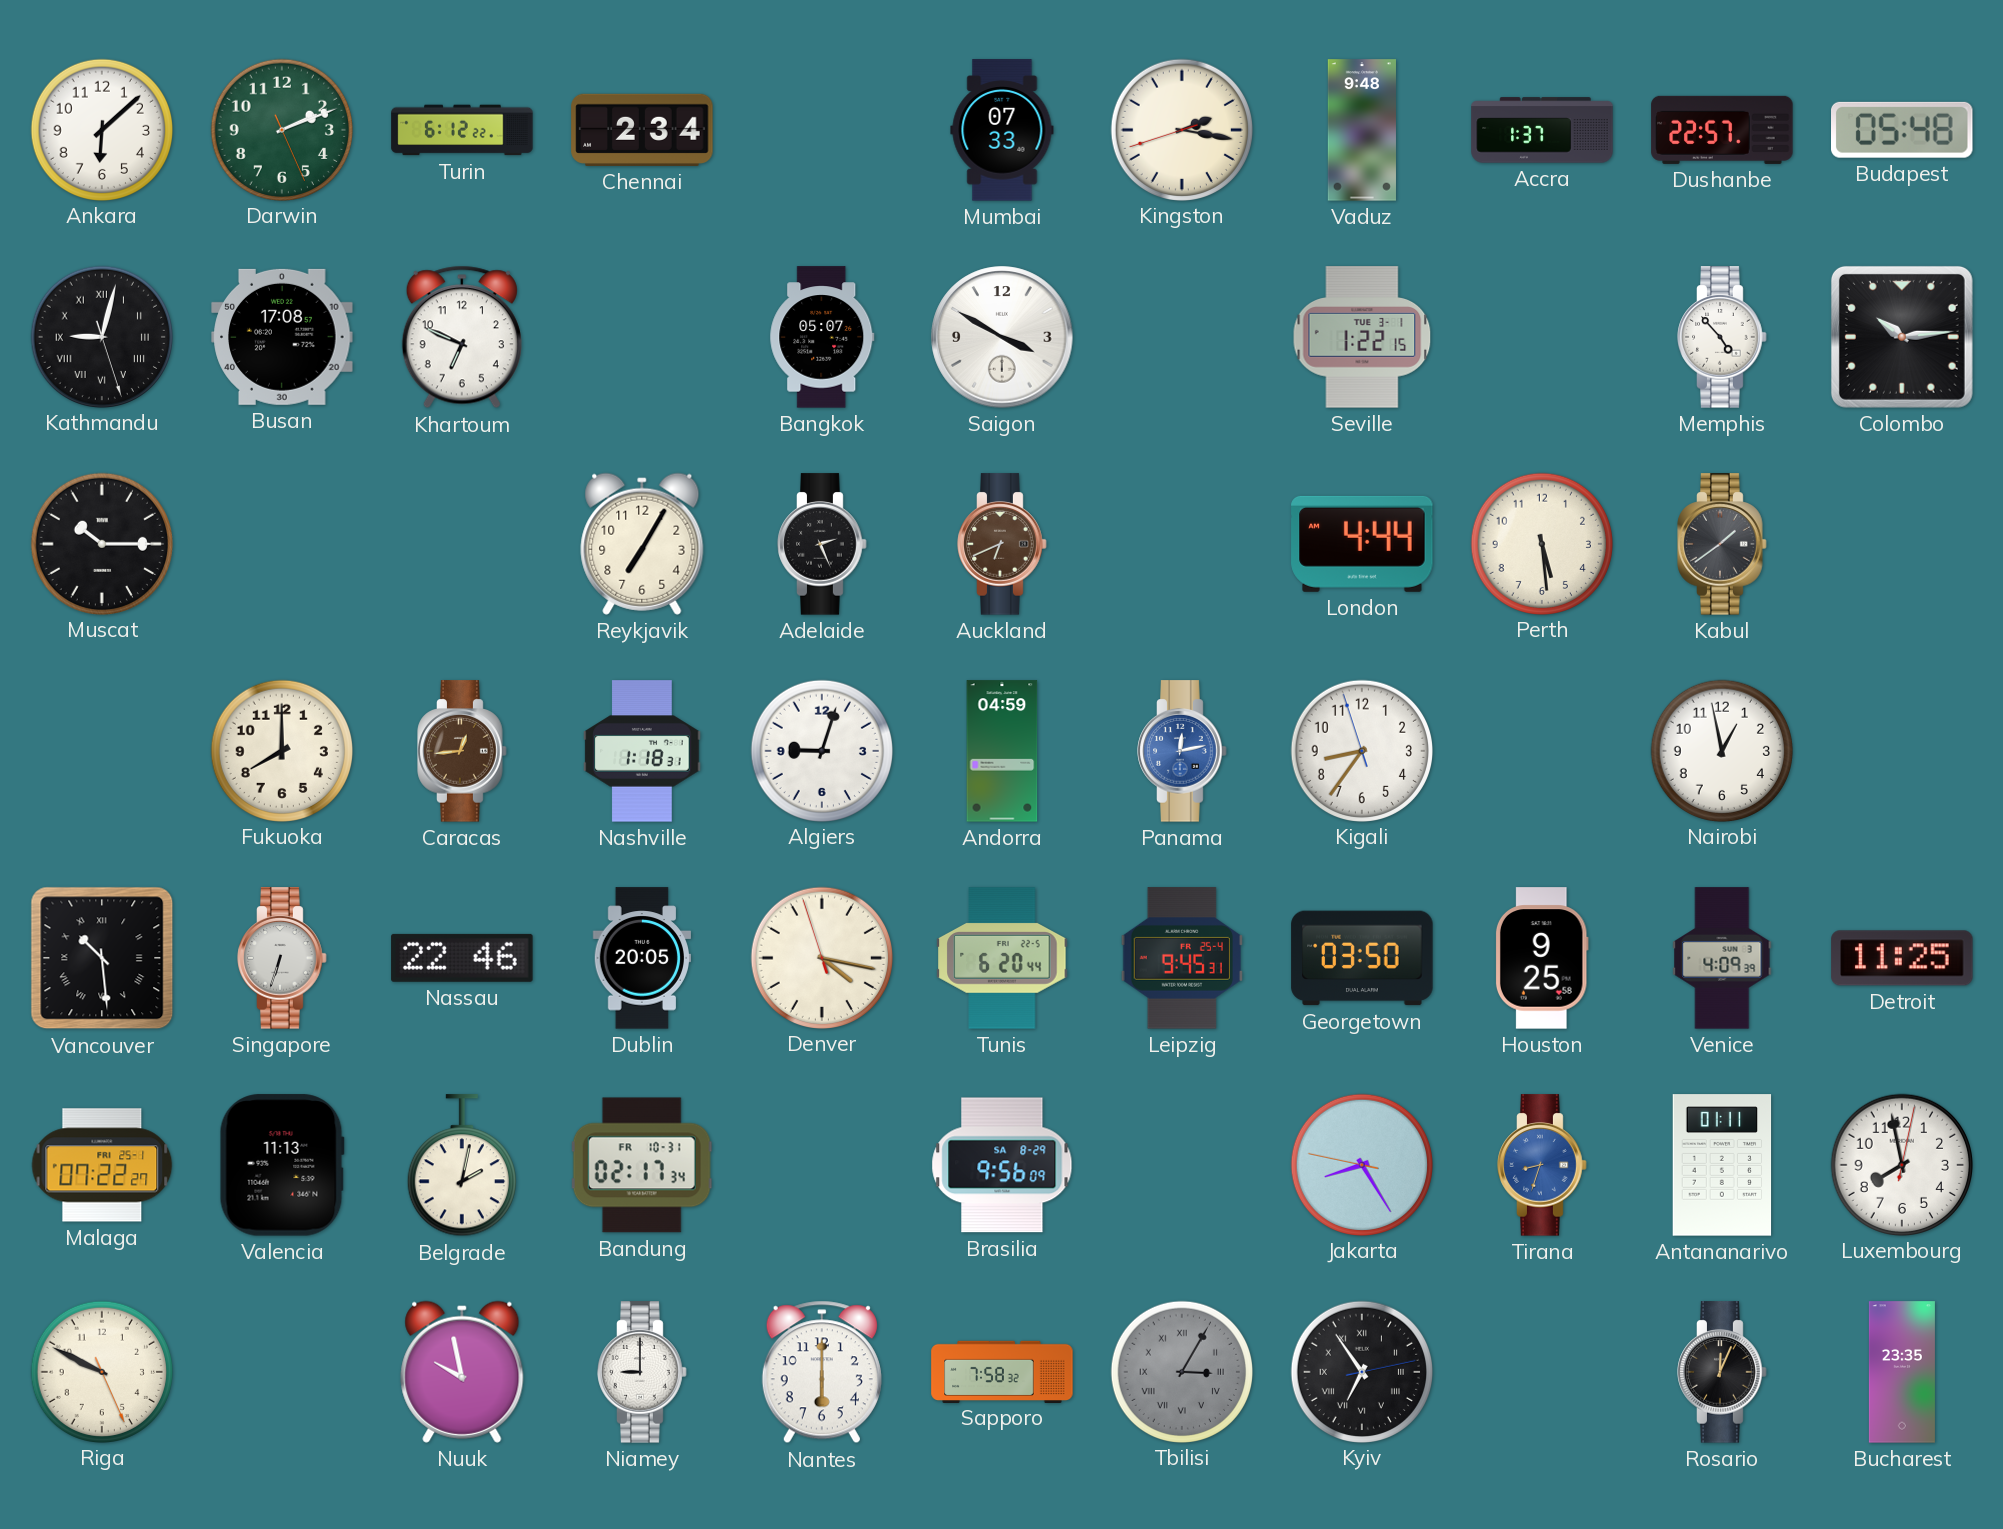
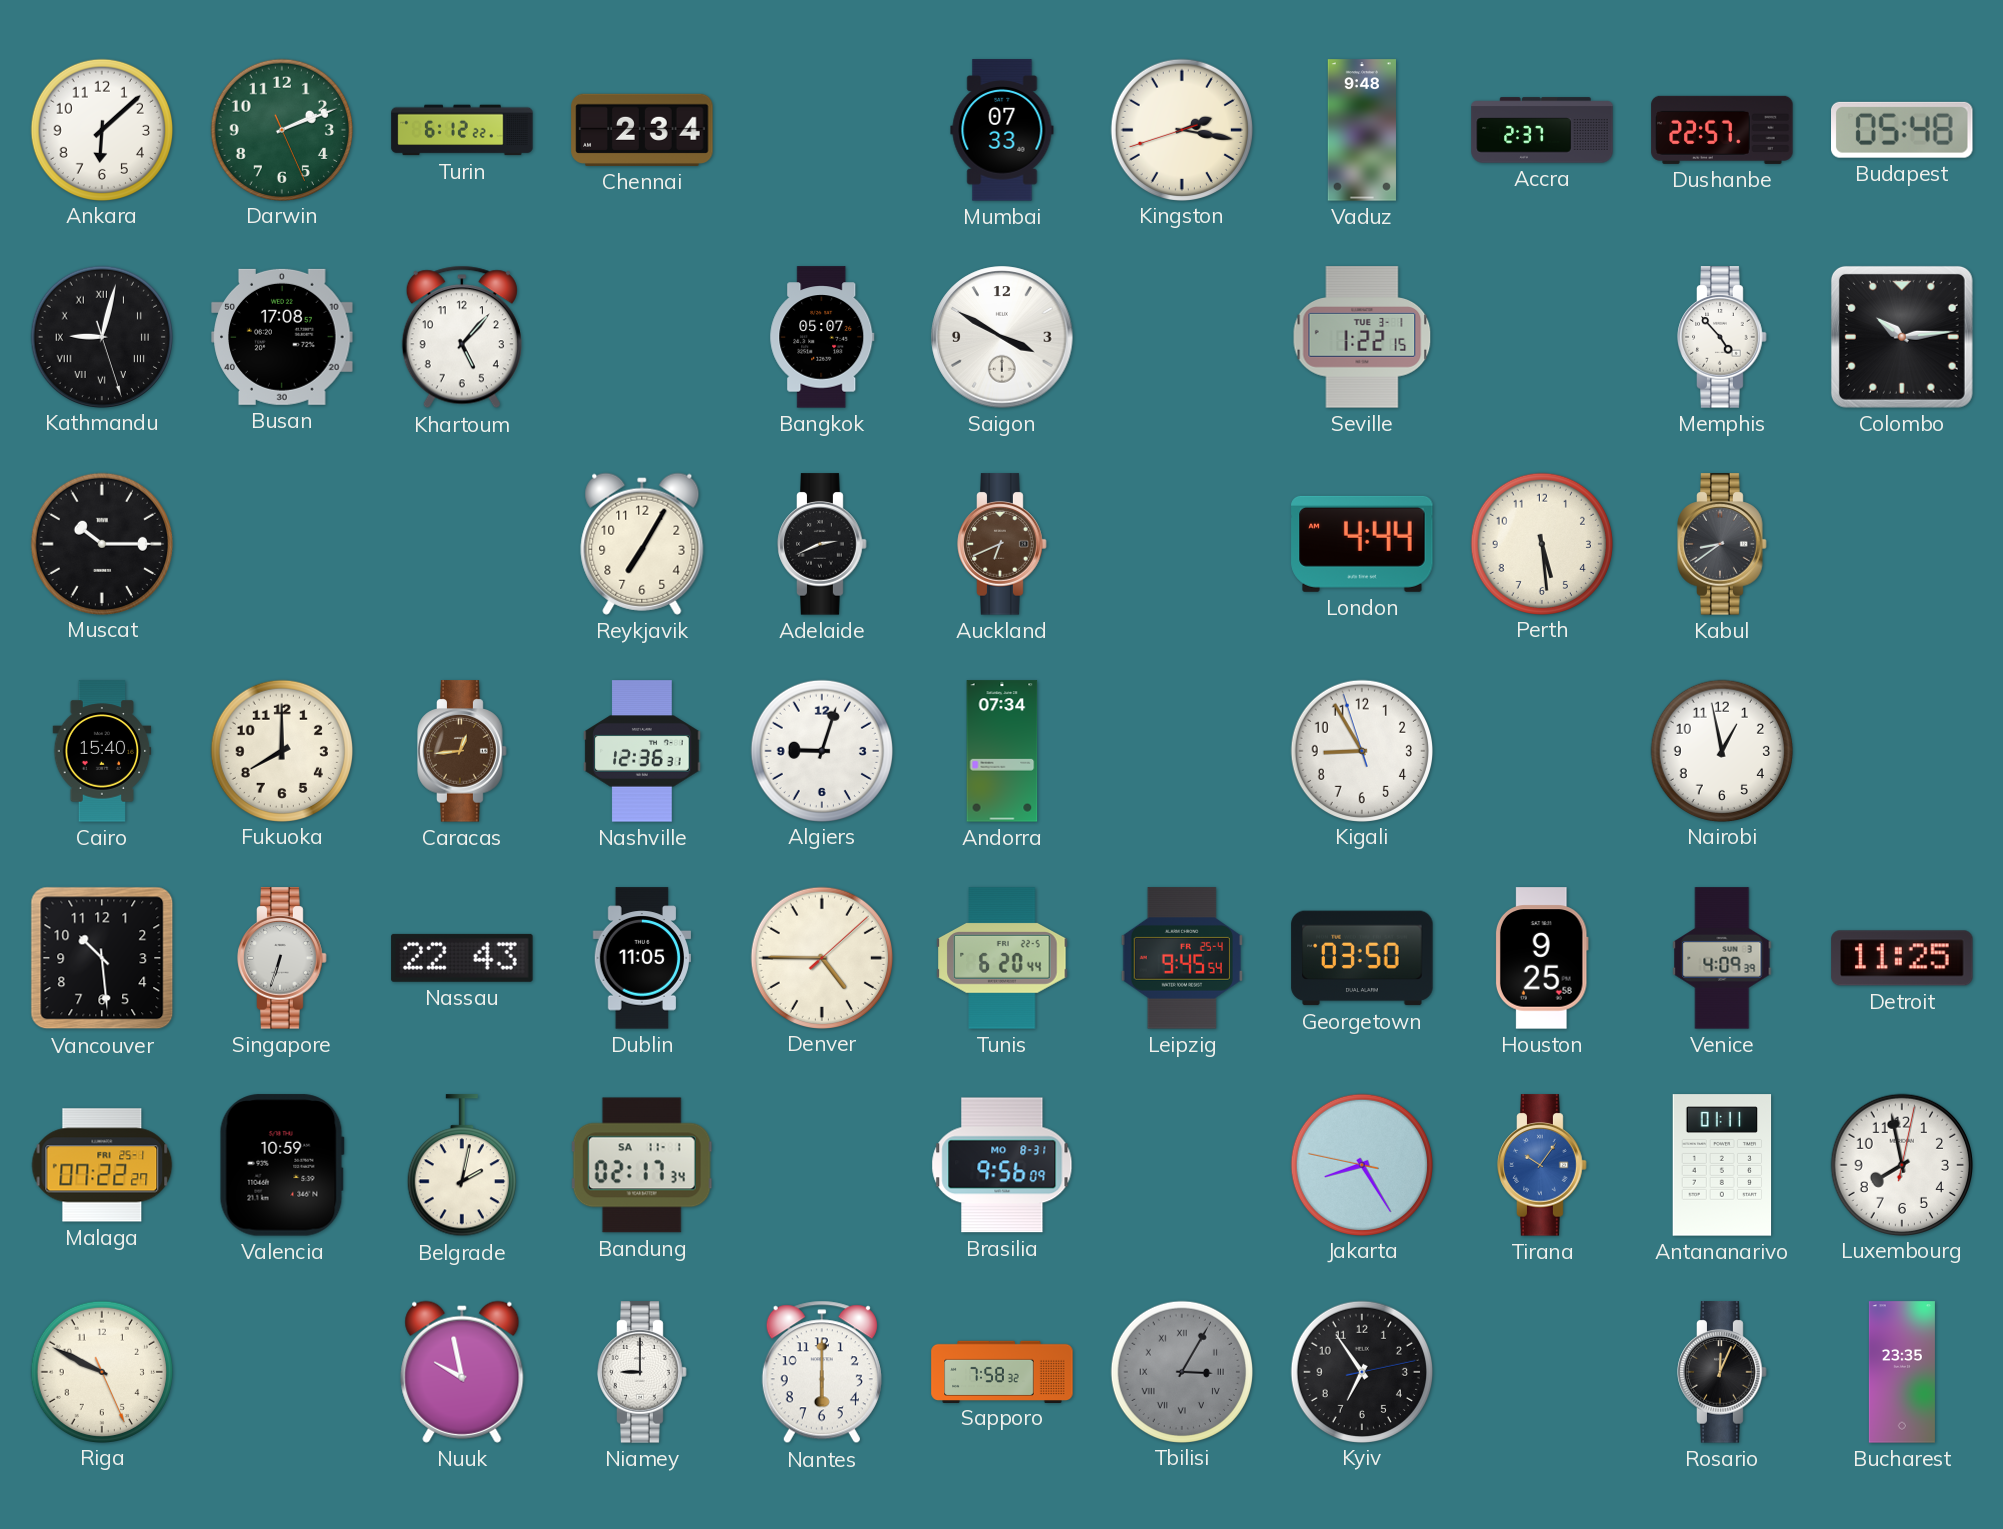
Accra: 1:37 -> 2:37 (1542, 130)
Khartoum: 6:49 -> 5:07 (462, 337)
Adelaide: 2:26 -> 2:41 (822, 544)
Kabul: 1:39 -> 8:39 (1722, 544)
Cairo: none -> 15:40 (102, 751)
Nashville: 1:18 -> 12:36 (642, 751)
Andorra: 04:59 -> 07:34 (1002, 751)
Panama: 12:13 -> none (1182, 751)
Kigali: 8:35 -> 8:54 (1361, 750)
Vancouver numerals: Roman -> Arabic (102, 958)
Nassau: 22:46 -> 22:43 (462, 958)
Dublin: 20:05 -> 11:05 (641, 958)
Denver: 4:16 -> 4:45 (821, 957)
Leipzig: 9:45:31 -> 9:45:54 (1182, 958)
Valencia: 11:13 -> 10:59 (282, 1165)
Bandung date: FR 10-31 -> SA 11-1 (642, 1165)
Brasilia date: SA 8-29 -> MO 8-31 (1002, 1165)
Tirana: 8:33 -> 10:06 (1542, 1165)
Kyiv numerals: Roman -> Arabic (1361, 1371)
